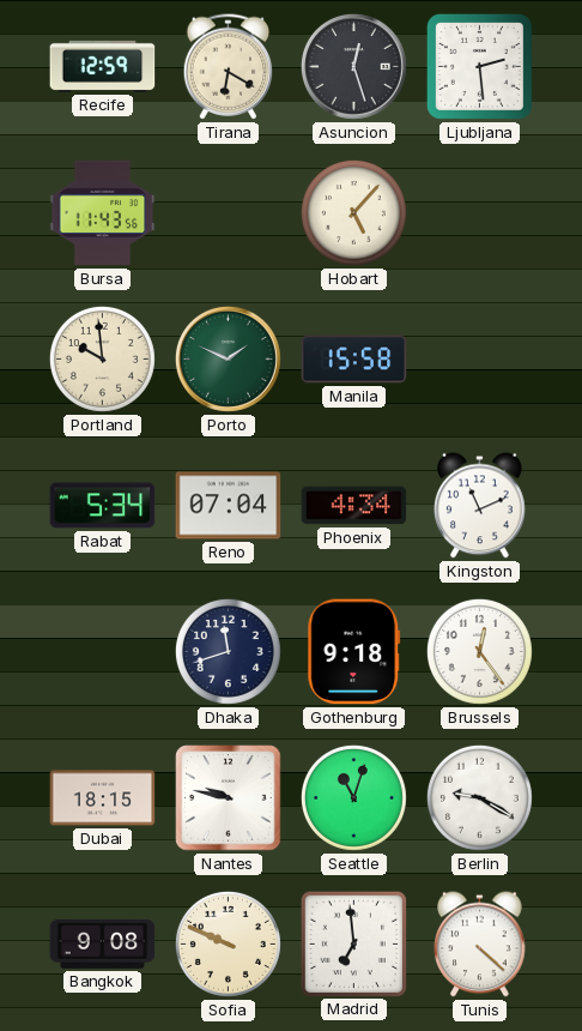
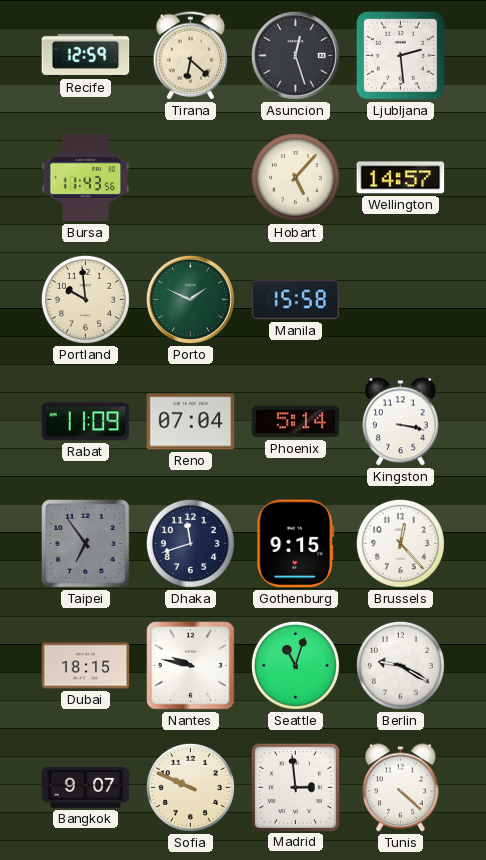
Tirana: 6:20 -> 6:22 (191, 56)
Wellington: none -> 14:57 (401, 178)
Rabat: 5:34 -> 11:09 (86, 422)
Phoenix: 4:34 -> 5:14 (296, 422)
Kingston: 11:11 -> 3:17 (401, 422)
Taipei: none -> 6:54 (86, 544)
Gothenburg: 9:18 -> 9:15 (296, 544)
Brussels: 12:24 -> 12:23 (400, 543)
Bangkok: 9:08 -> 9:07 (86, 788)
Madrid: 6:59 -> 2:59 (295, 787)
